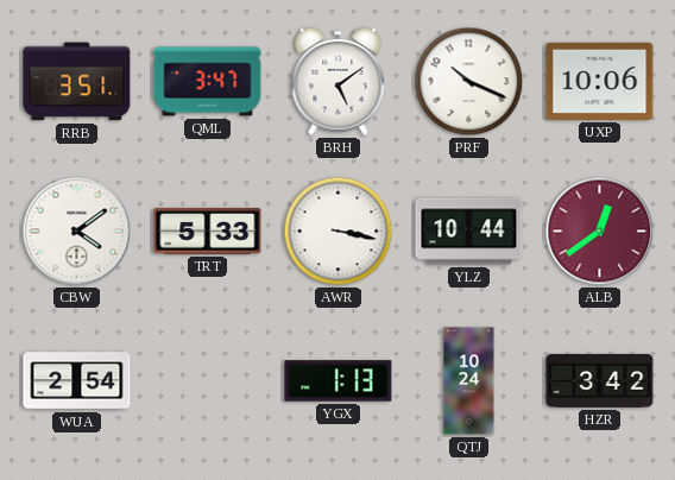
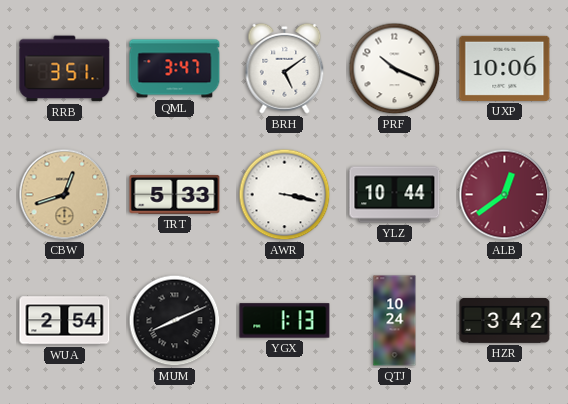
CBW: 4:09 -> 12:42 (65, 195)
CBW dial: white -> champagne (65, 195)
MUM: none -> 8:11 (175, 321)
